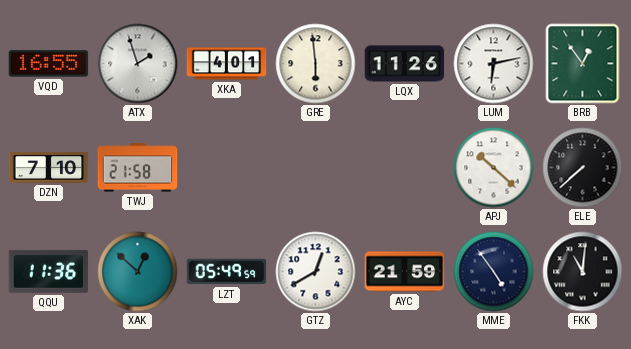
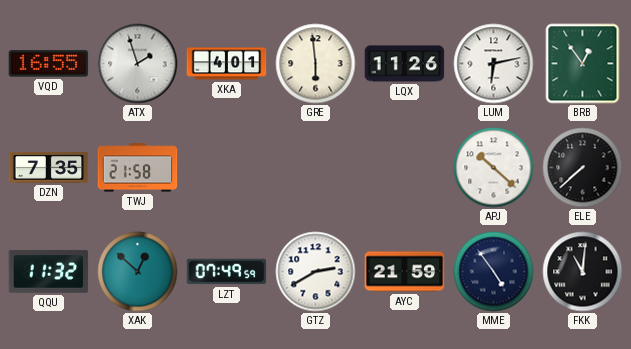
DZN: 7:10 -> 7:35 (49, 168)
QQU: 11:36 -> 11:32 (49, 271)
LZT: 05:49 -> 07:49 (227, 272)
GTZ: 12:40 -> 2:40 (316, 272)
